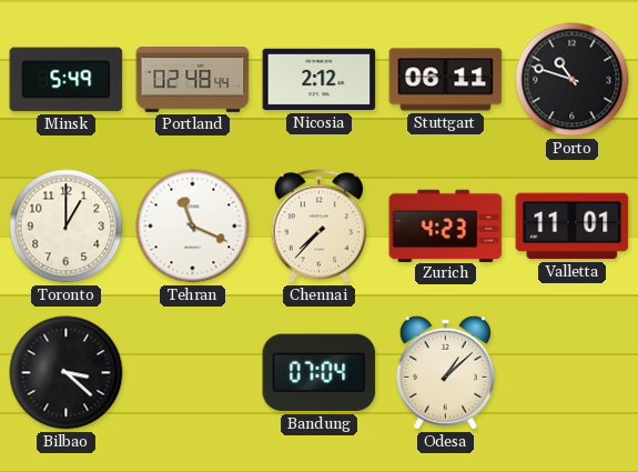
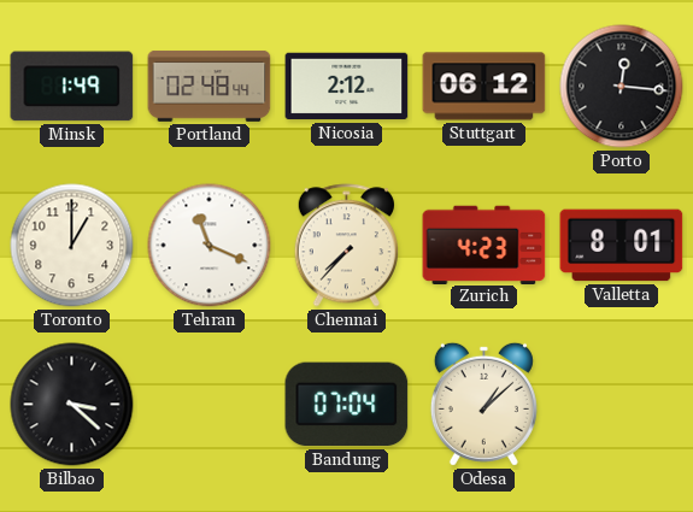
Minsk: 5:49 -> 1:49 (72, 87)
Stuttgart: 06:11 -> 06:12 (484, 87)
Porto: 10:48 -> 12:16 (622, 87)
Valletta: 11:01 -> 8:01 (622, 246)
